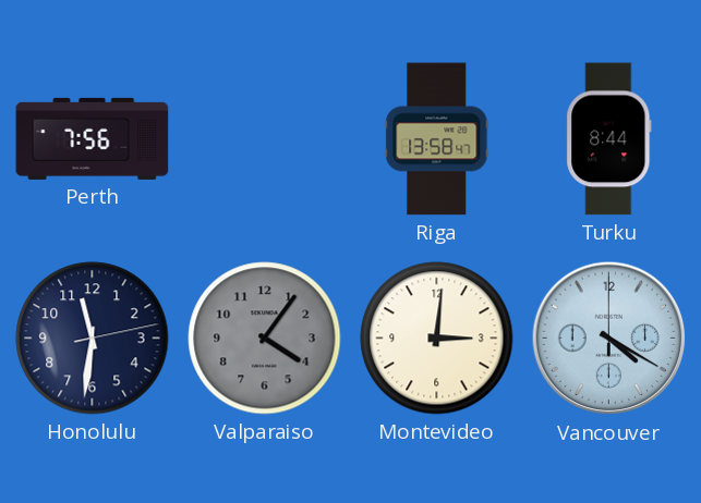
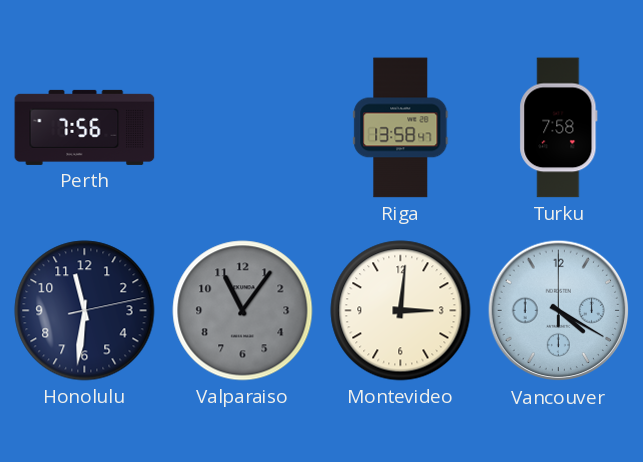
Turku: 8:44 -> 7:58 (559, 128)
Valparaiso: 4:06 -> 11:06 (243, 311)
